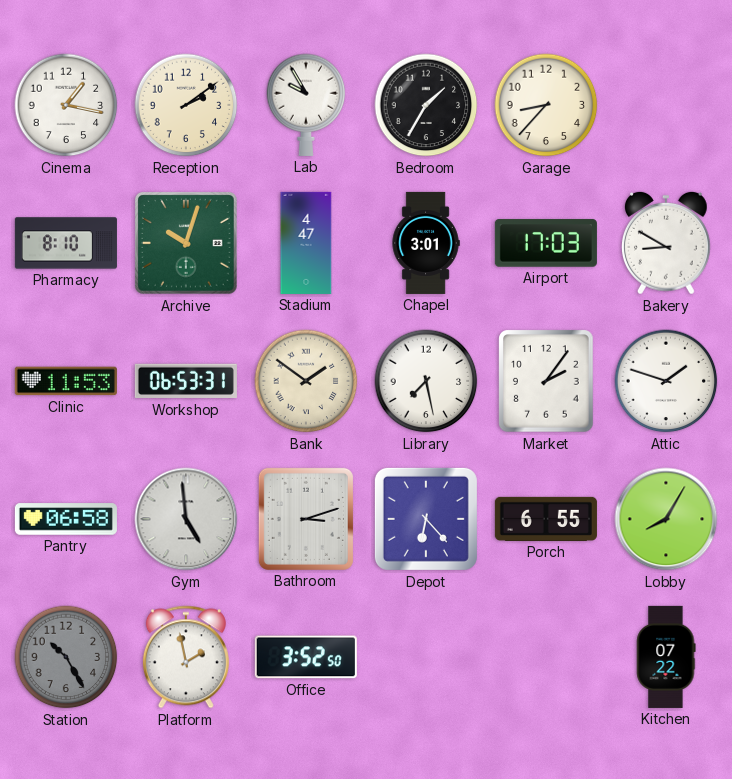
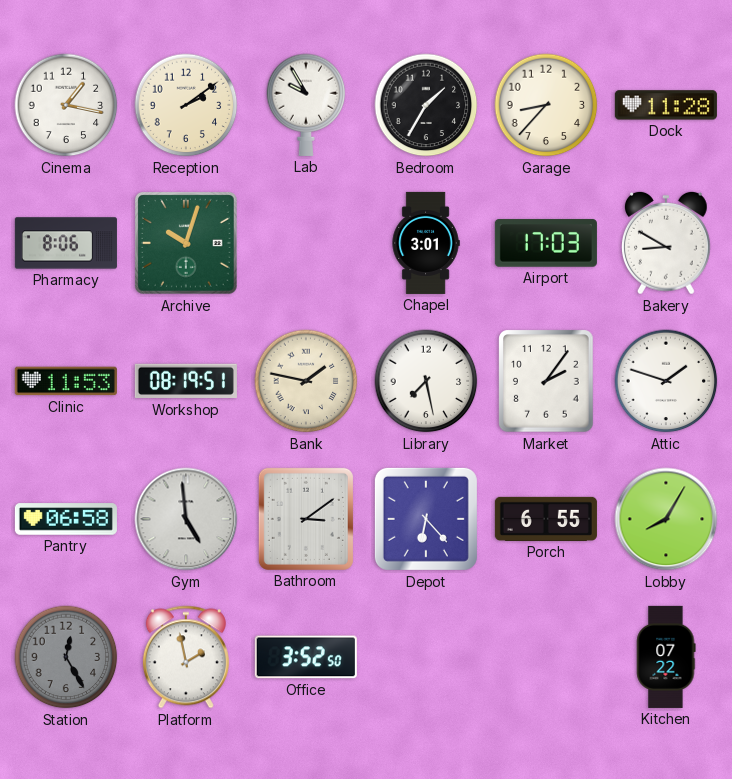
Dock: none -> 11:28 (666, 105)
Pharmacy: 8:10 -> 8:06 (66, 243)
Stadium: 4:47 -> none (306, 243)
Workshop: 06:53 -> 08:19 (186, 381)
Bank: 1:51 -> 1:47 (306, 381)
Bathroom: 3:12 -> 3:09 (306, 519)
Station: 10:25 -> 12:25 (66, 657)
